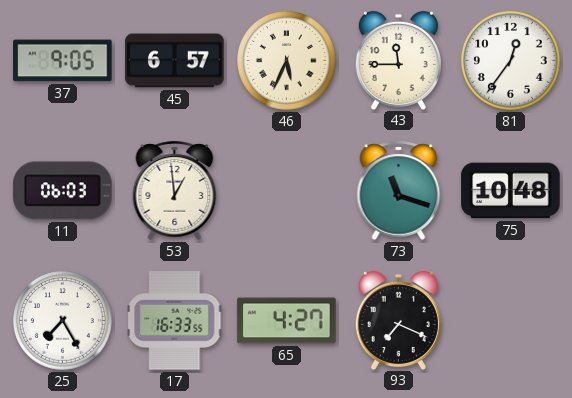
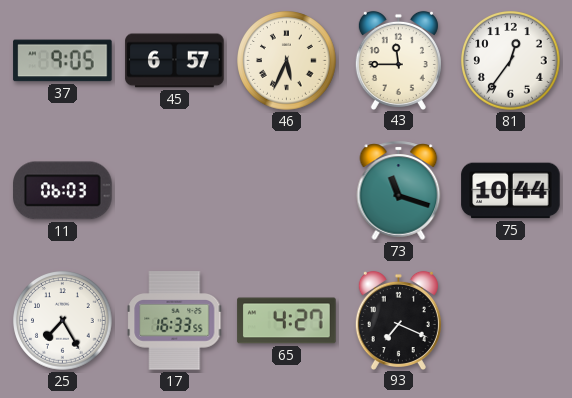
53: 12:59 -> none (175, 190)
75: 10:48 -> 10:44 (511, 191)
